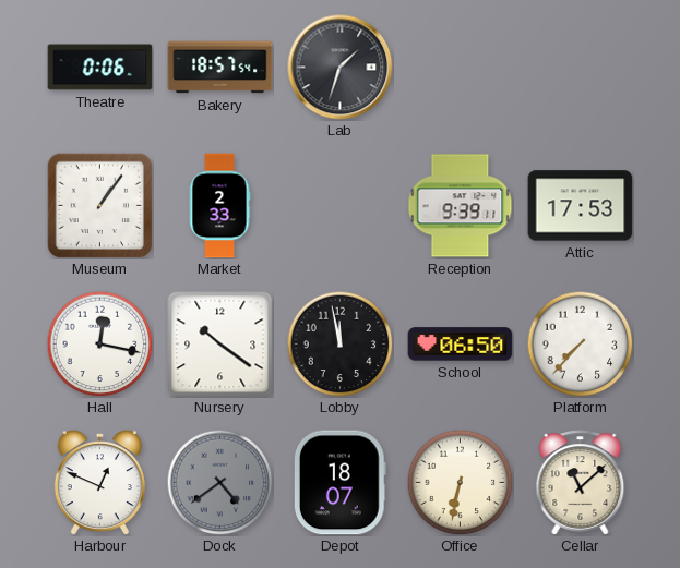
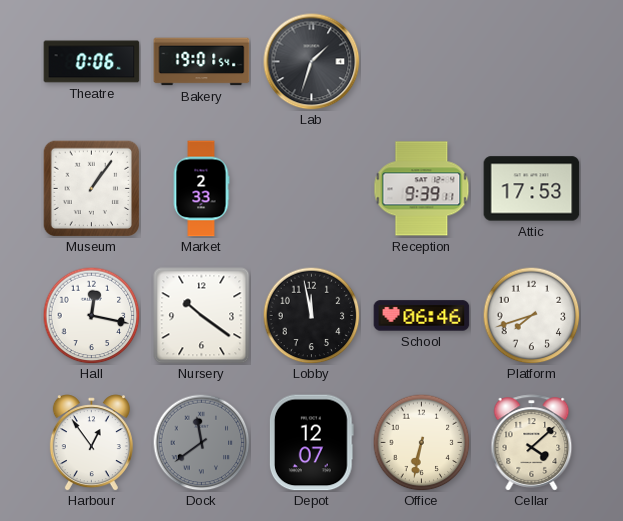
Bakery: 18:57 -> 19:01 (202, 62)
School: 06:50 -> 06:46 (422, 316)
Platform: 7:37 -> 7:42 (531, 315)
Harbour: 12:49 -> 12:54 (91, 443)
Dock: 4:39 -> 11:39 (201, 442)
Depot: 18:07 -> 12:07 (311, 443)
Cellar: 11:08 -> 4:08 (532, 443)
